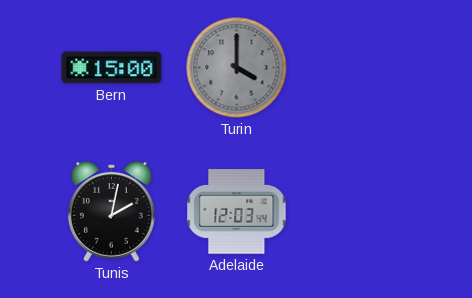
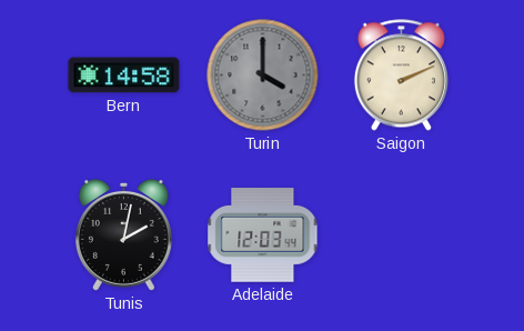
Bern: 15:00 -> 14:58 (124, 76)
Saigon: none -> 2:11 (401, 76)
